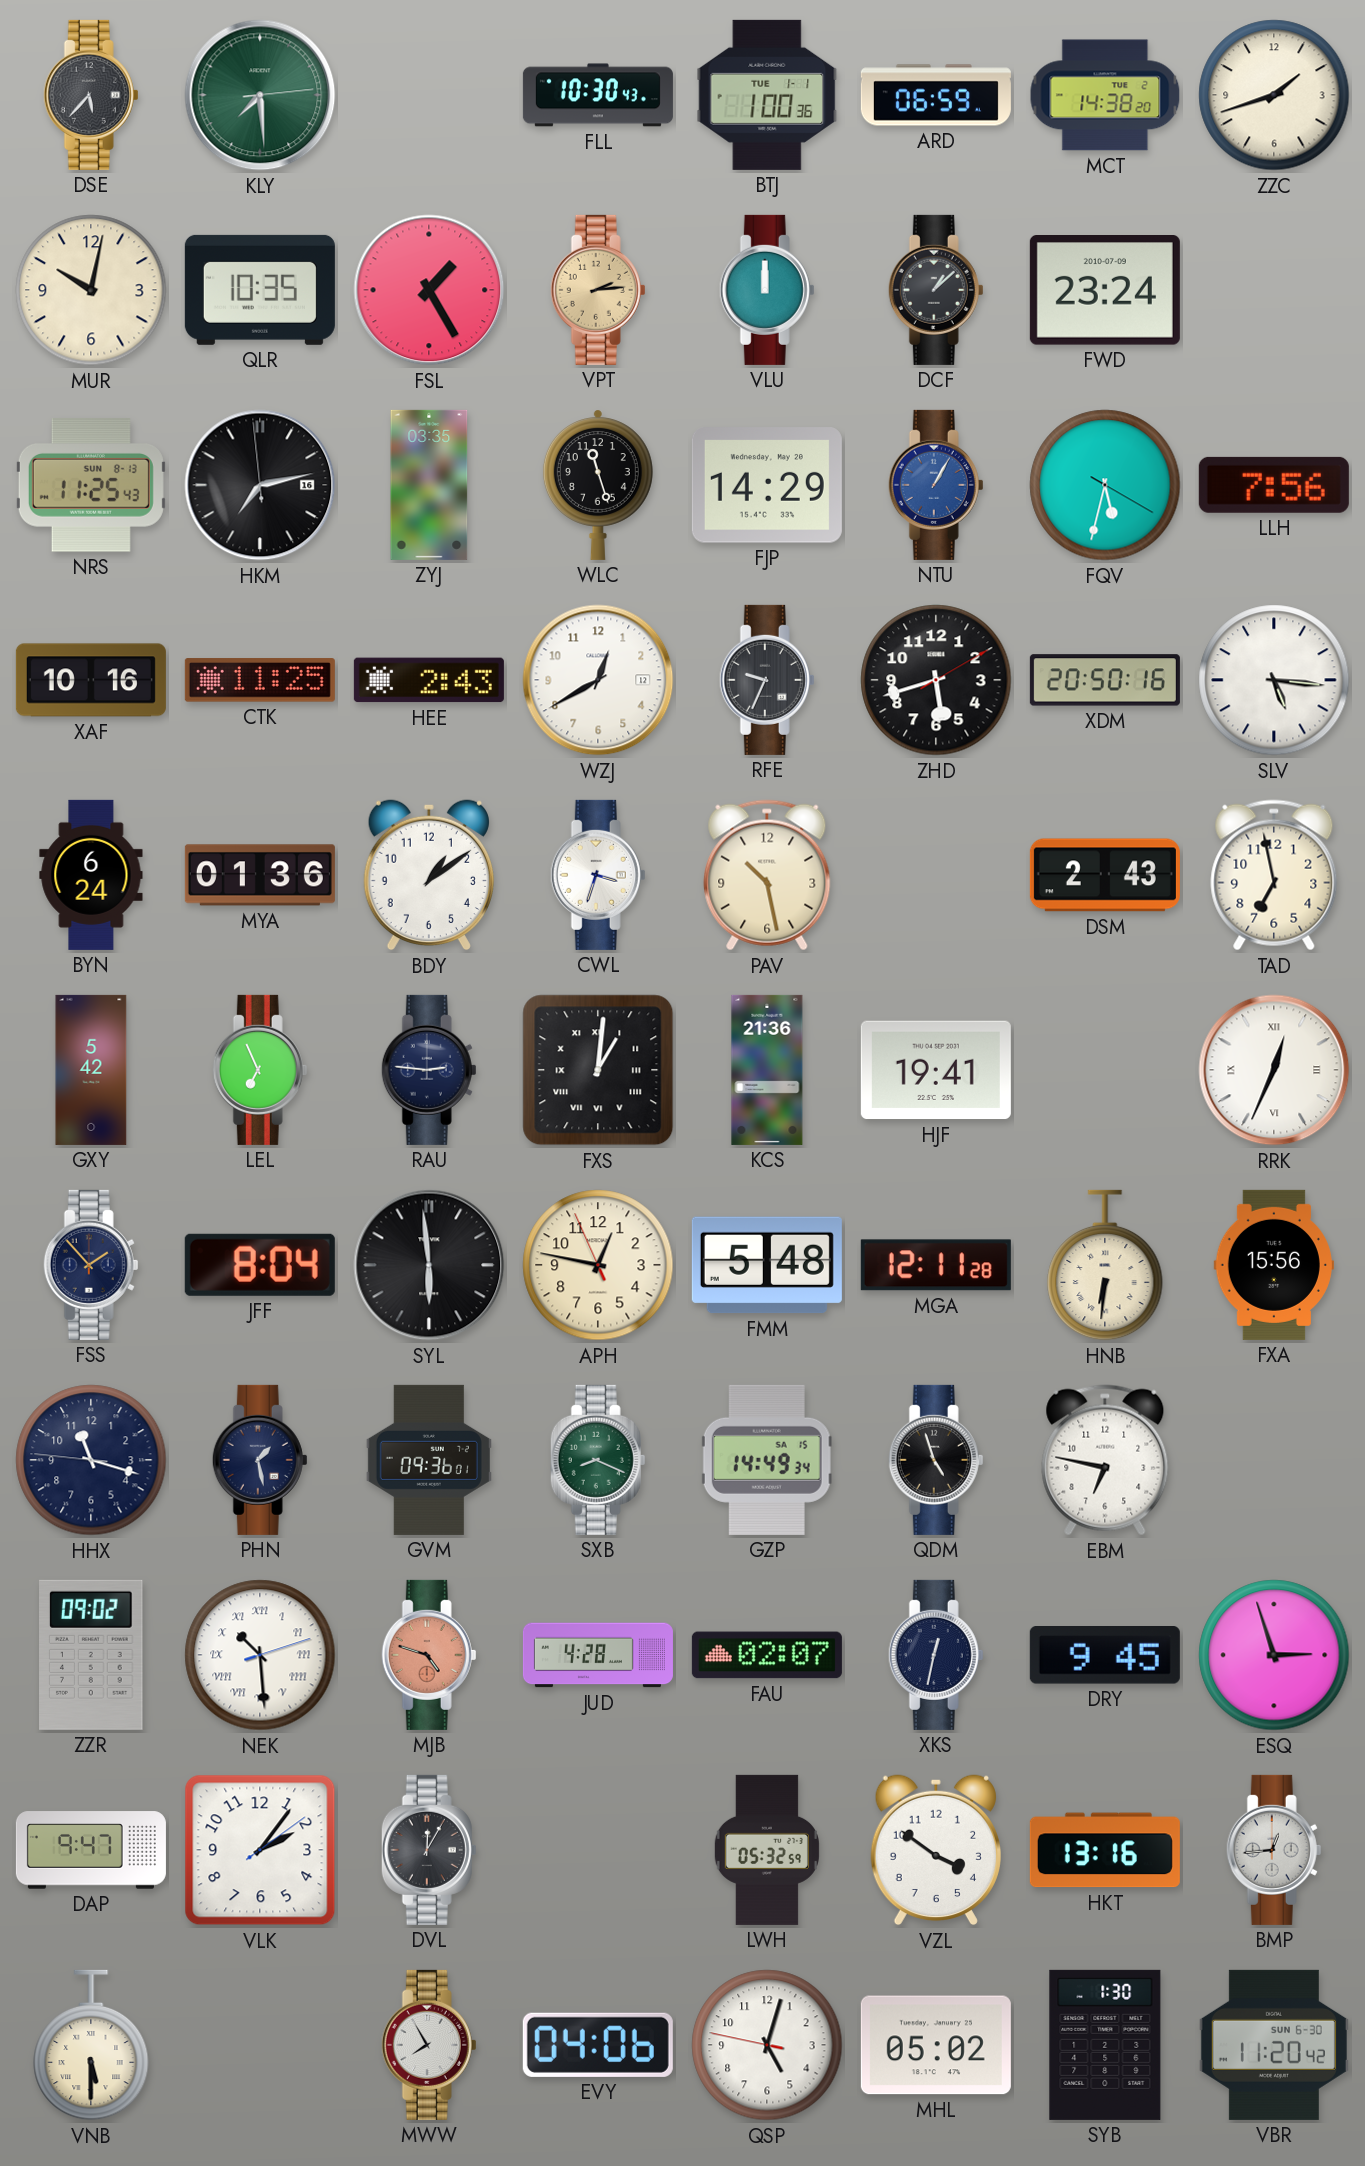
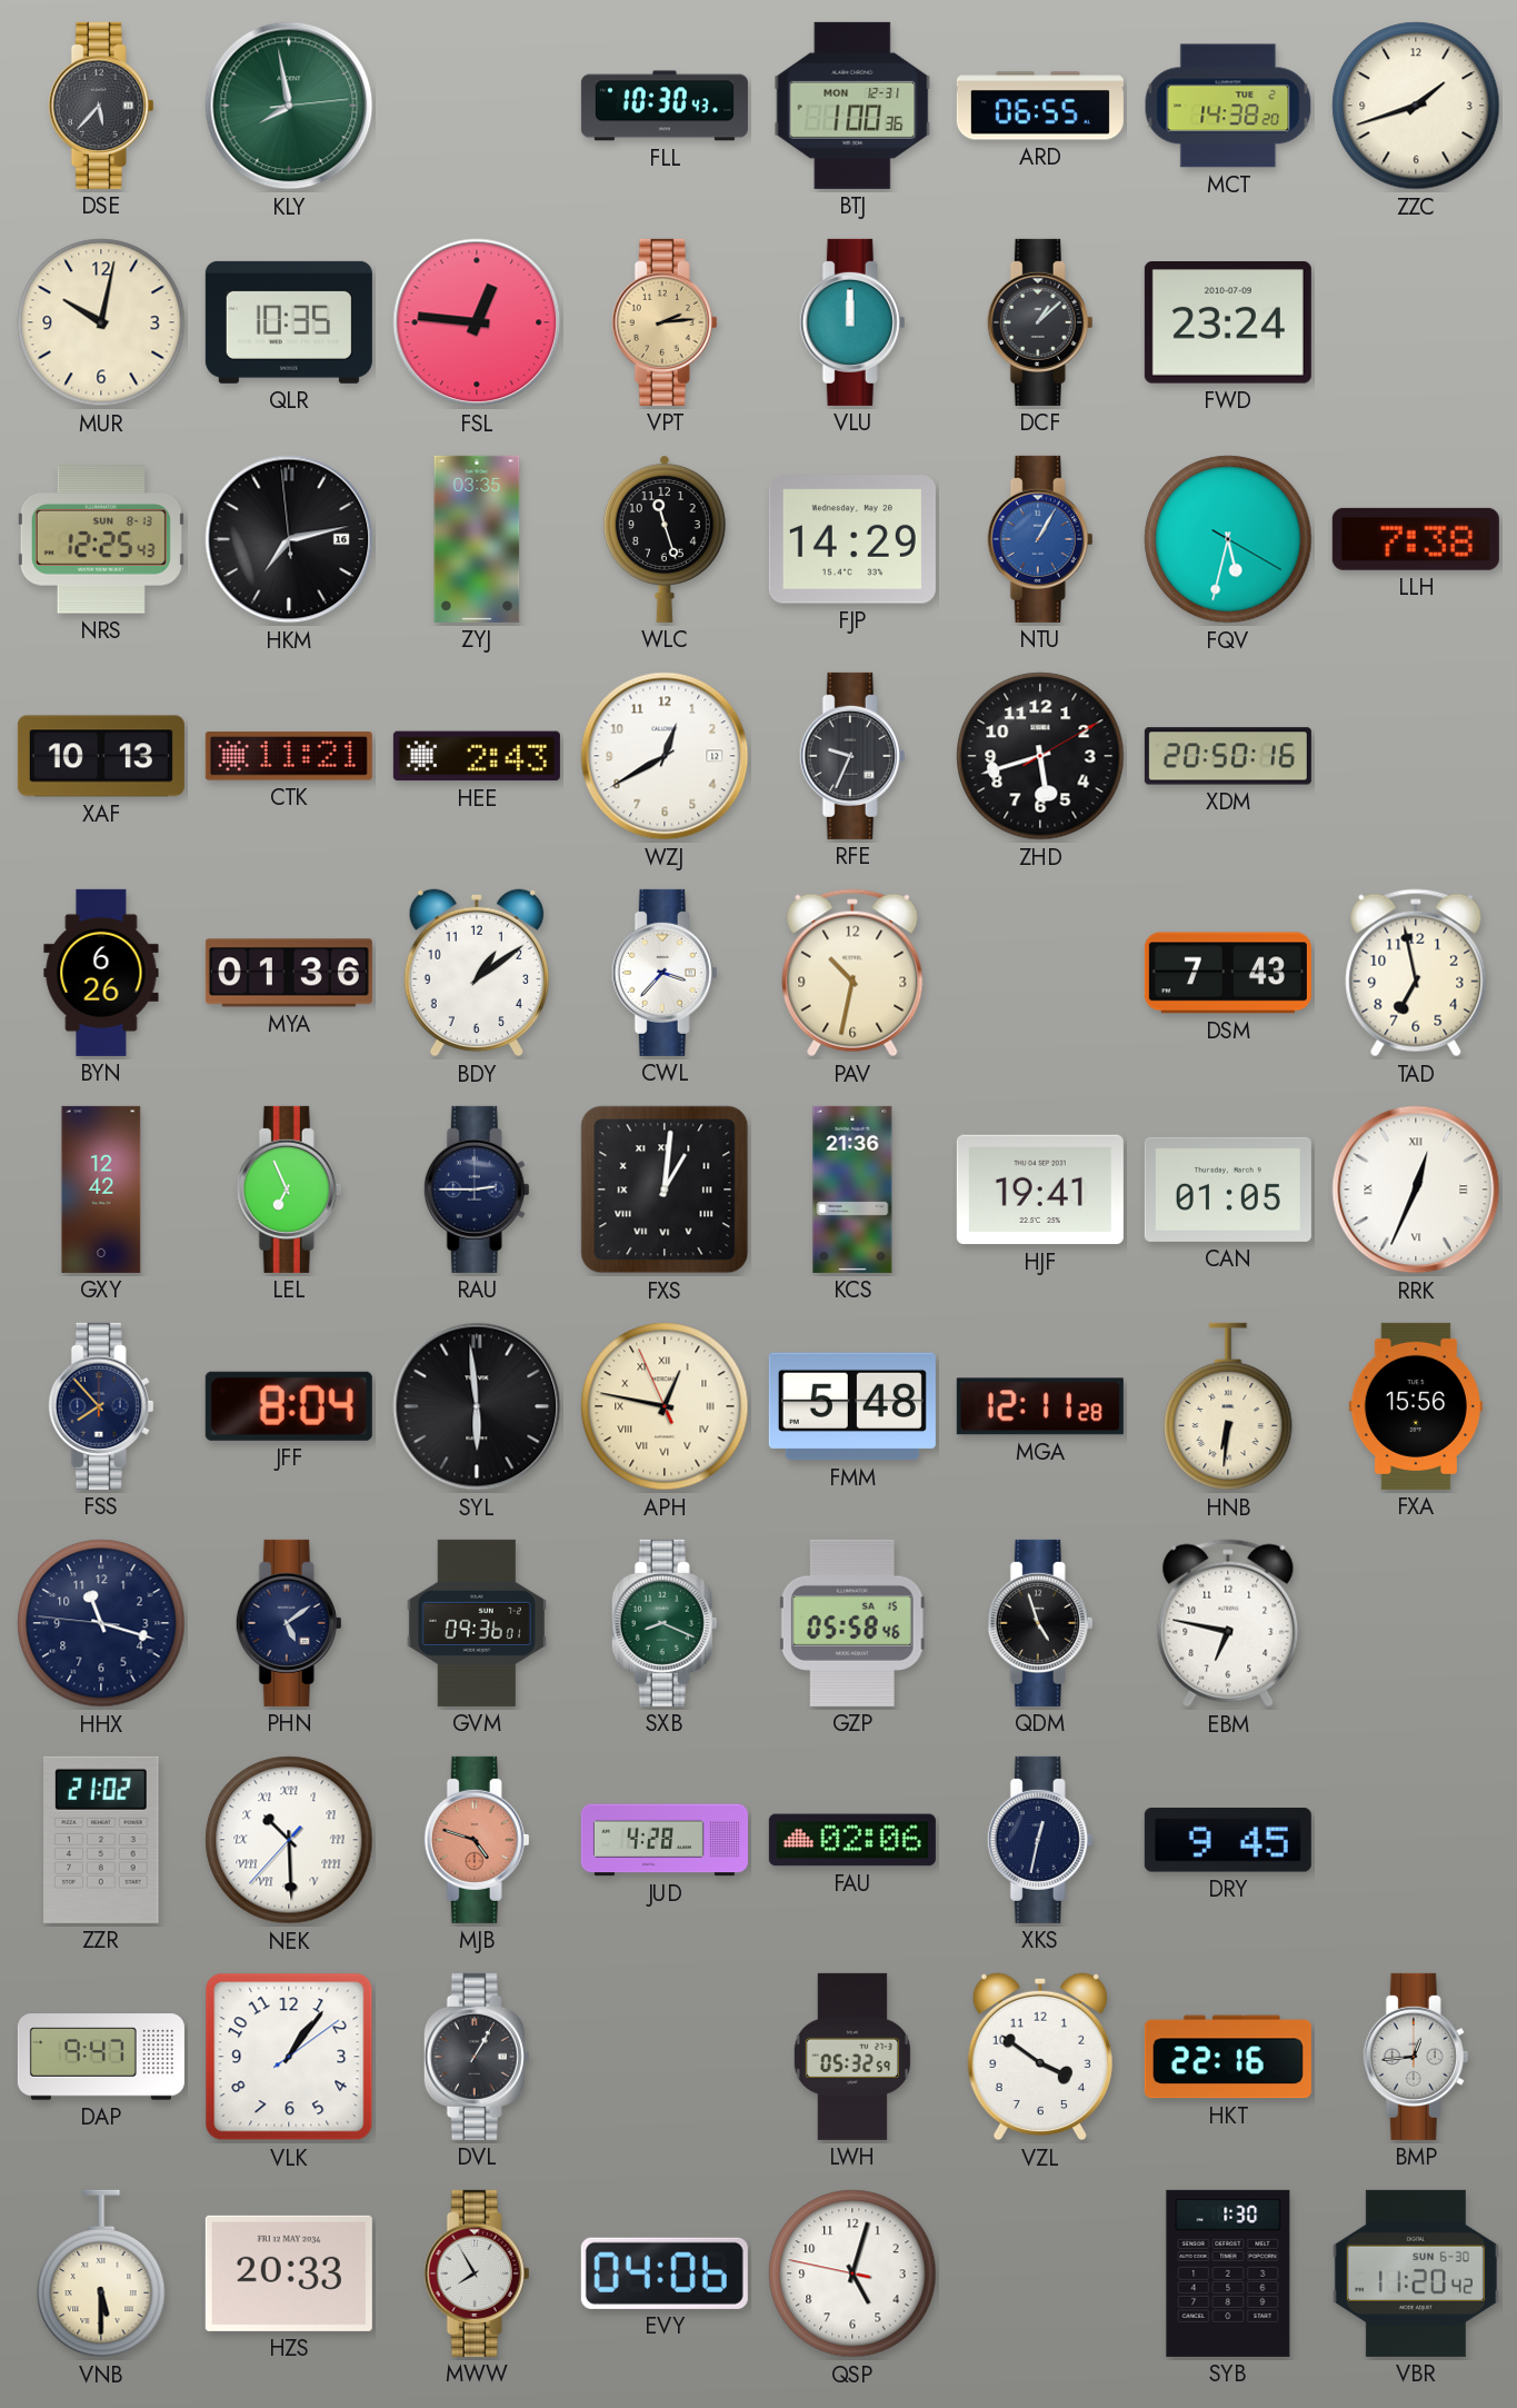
KLY: 7:29 -> 7:58 (289, 106)
BTJ date: TUE 1-1 -> MON 12-31 (852, 106)
ARD: 06:59 -> 06:55 (1040, 106)
FSL: 1:25 -> 12:46 (477, 322)
NRS: 11:25 -> 12:25 (101, 539)
LLH: 7:56 -> 7:38 (1416, 539)
XAF: 10:16 -> 10:13 (101, 756)
CTK: 11:25 -> 11:21 (289, 756)
SLV: 5:16 -> none (1274, 680)
BYN: 6:24 -> 6:26 (101, 973)
CWL: 3:33 -> 3:37 (665, 973)
PAV: 10:28 -> 10:32 (852, 973)
DSM: 2:43 -> 7:43 (1228, 973)
GXY: 5:42 -> 12:42 (101, 1190)
RAU: 2:46 -> 2:45 (477, 1190)
CAN: none -> 01:05 (1228, 1190)
FSS: 1:53 -> 7:53 (101, 1406)
APH numerals: Arabic -> Roman (665, 1406)
PHN: 1:28 -> 5:09 (289, 1623)
GZP: 14:49 -> 05:58 (852, 1623)
ZZR: 09:02 -> 21:02 (101, 1840)
NEK: 10:29:12 -> 10:29:37 (289, 1840)
FAU: 02:07 -> 02:06 (852, 1840)
ESQ: 2:57 -> none (1274, 1655)
VLK: 2:06 -> 1:06 (289, 2057)
DVL: 12:05 -> 1:05 (477, 2057)
HKT: 13:16 -> 22:16 (1228, 2057)
HZS: none -> 20:33 (289, 2273)
MHL: 05:02 -> none (936, 2045)
